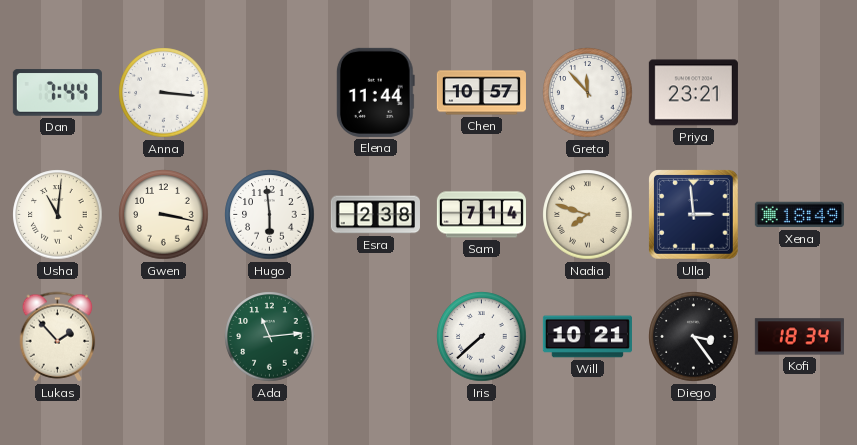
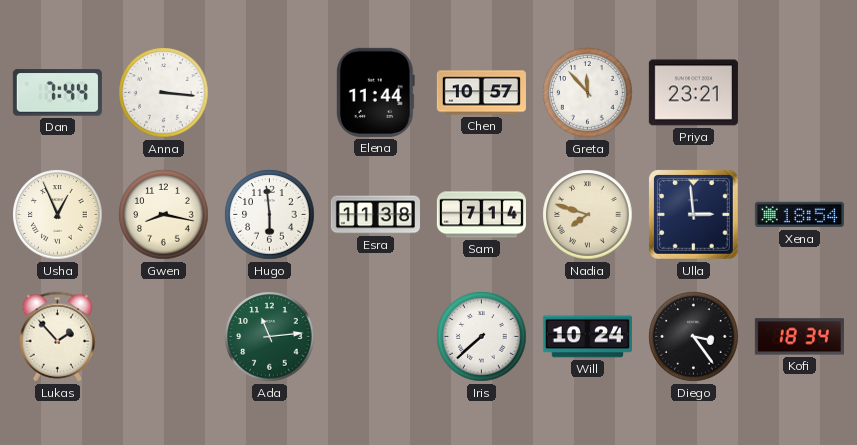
Usha: 11:01 -> 12:56 (58, 215)
Gwen: 3:17 -> 8:17 (164, 215)
Esra: 2:38 -> 11:38 (375, 215)
Xena: 18:49 -> 18:54 (799, 215)
Will: 10:21 -> 10:24 (587, 337)
